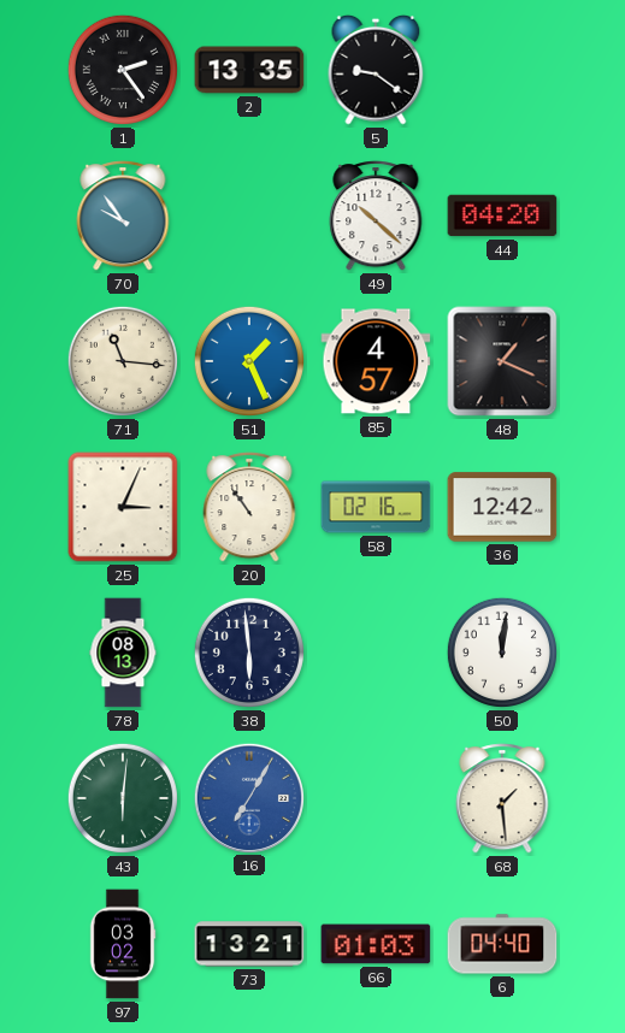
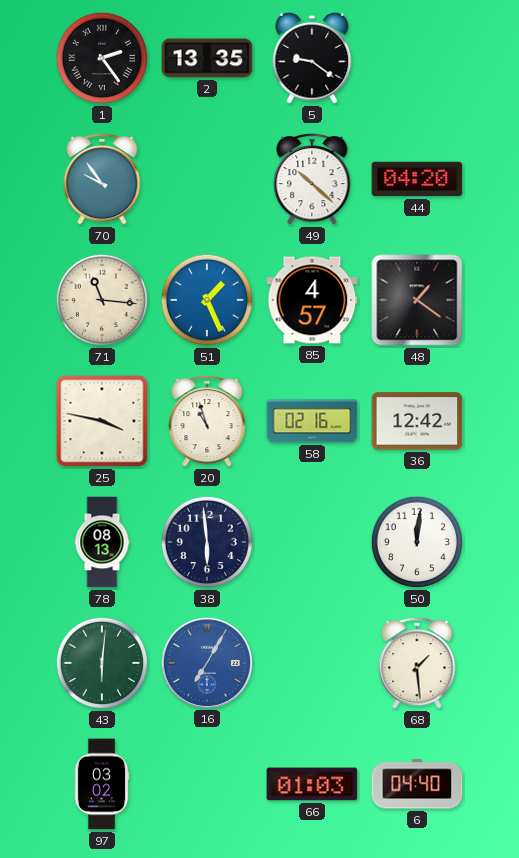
48: 1:19 -> 1:21 (417, 300)
25: 3:04 -> 3:47 (102, 421)
20: 10:54 -> 10:57 (207, 421)
73: 13:21 -> none (249, 944)
